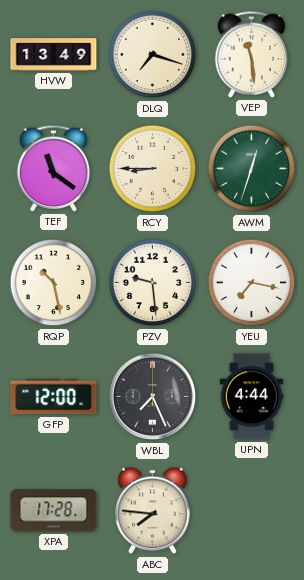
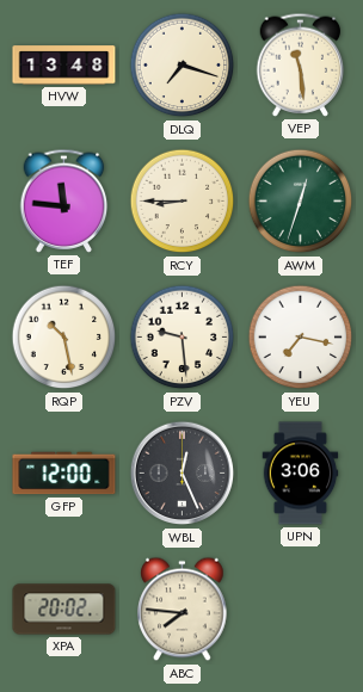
HVW: 13:49 -> 13:48 (64, 66)
TEF: 11:21 -> 11:46 (64, 200)
WBL: 7:26 -> 12:26 (183, 474)
UPN: 4:44 -> 3:06 (301, 474)
XPA: 17:28 -> 20:02 (64, 610)
